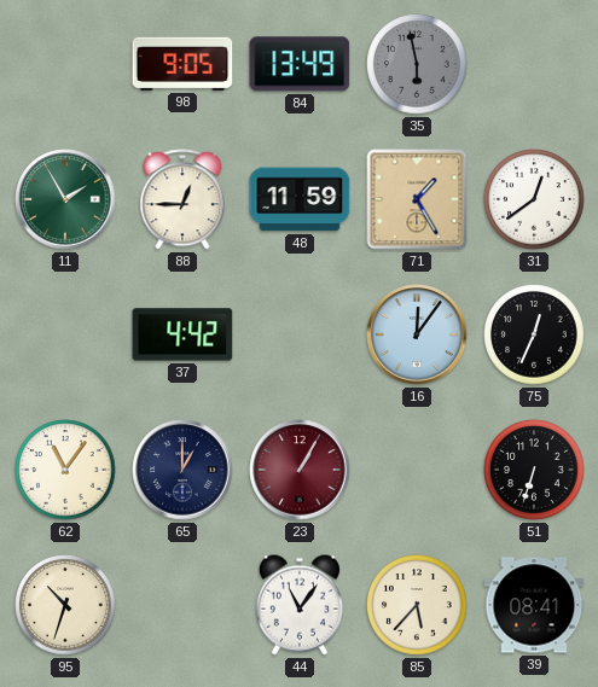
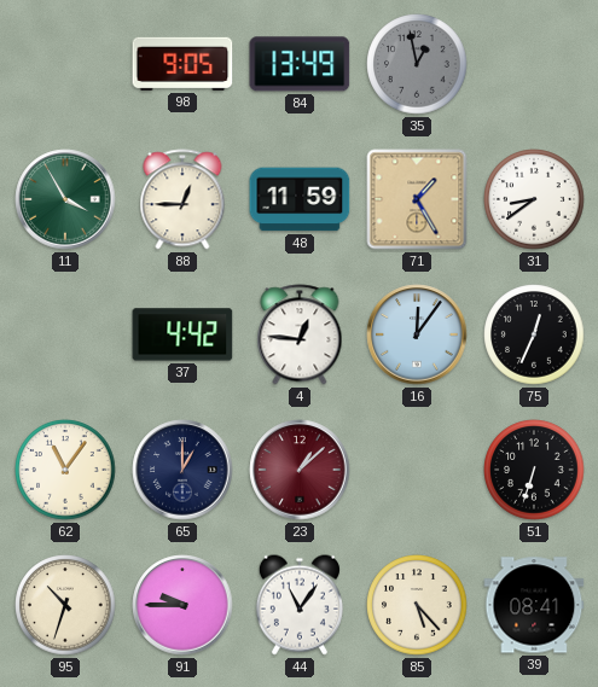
35: 5:58 -> 12:58 (417, 64)
11: 1:55 -> 3:55 (65, 199)
31: 12:39 -> 8:39 (534, 199)
4: none -> 12:46 (300, 334)
23: 1:05 -> 1:08 (300, 470)
91: none -> 9:45 (182, 605)
85: 5:37 -> 5:23 (417, 605)
